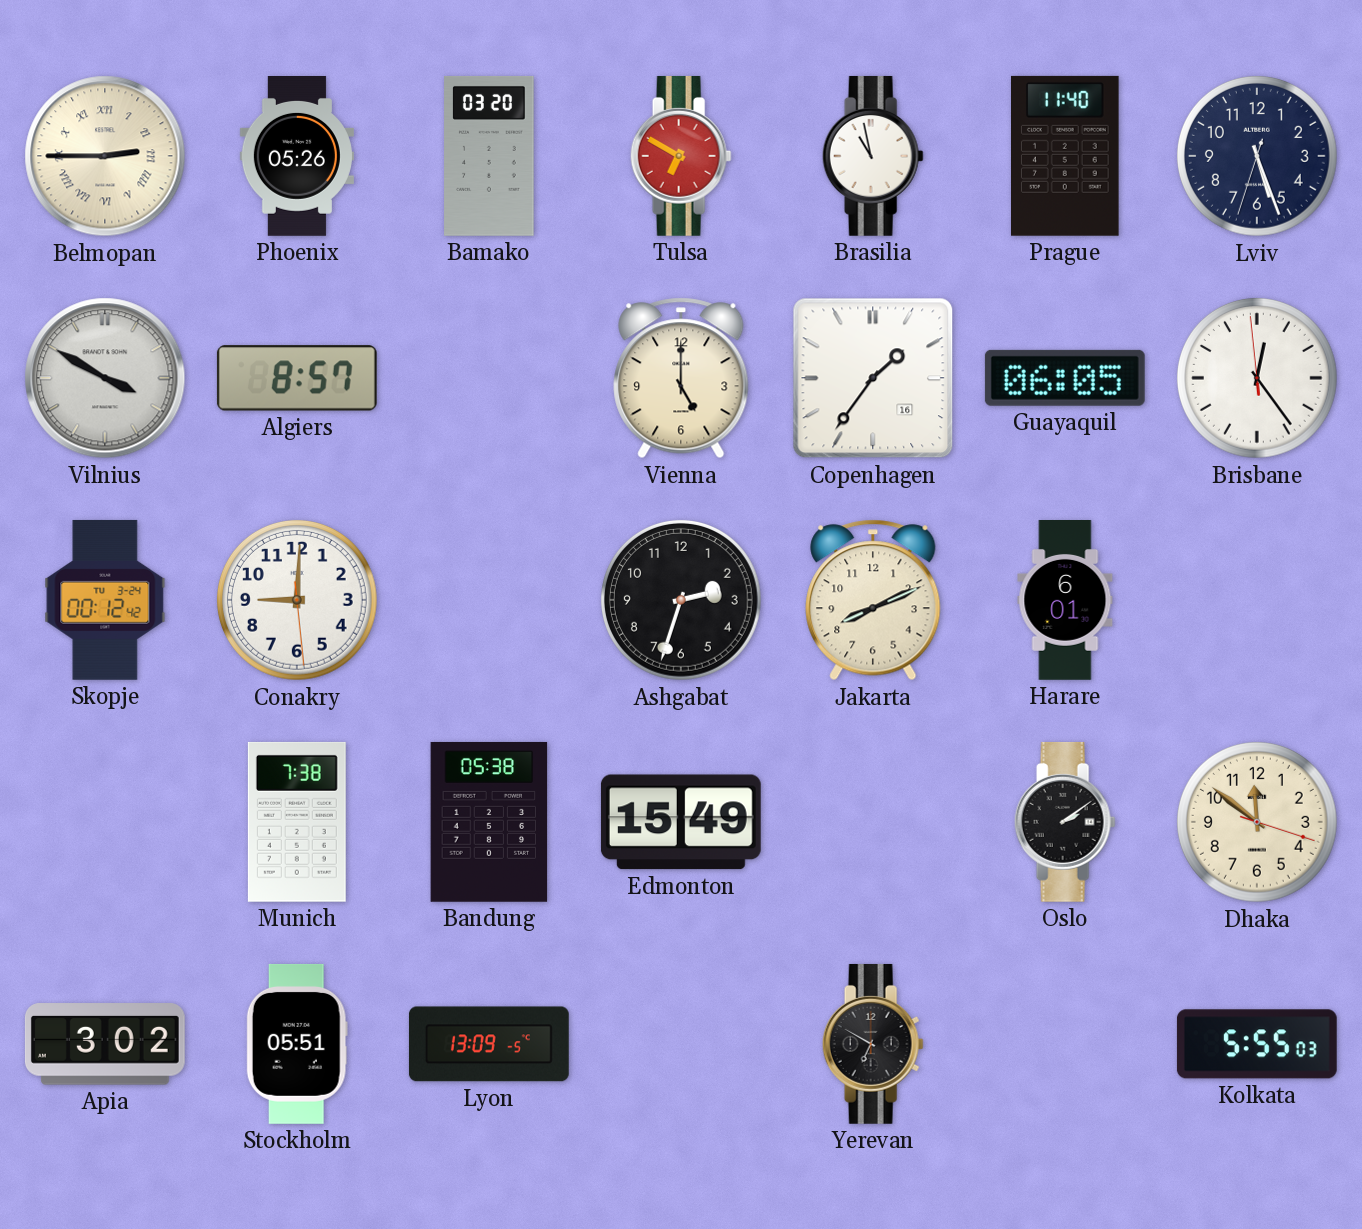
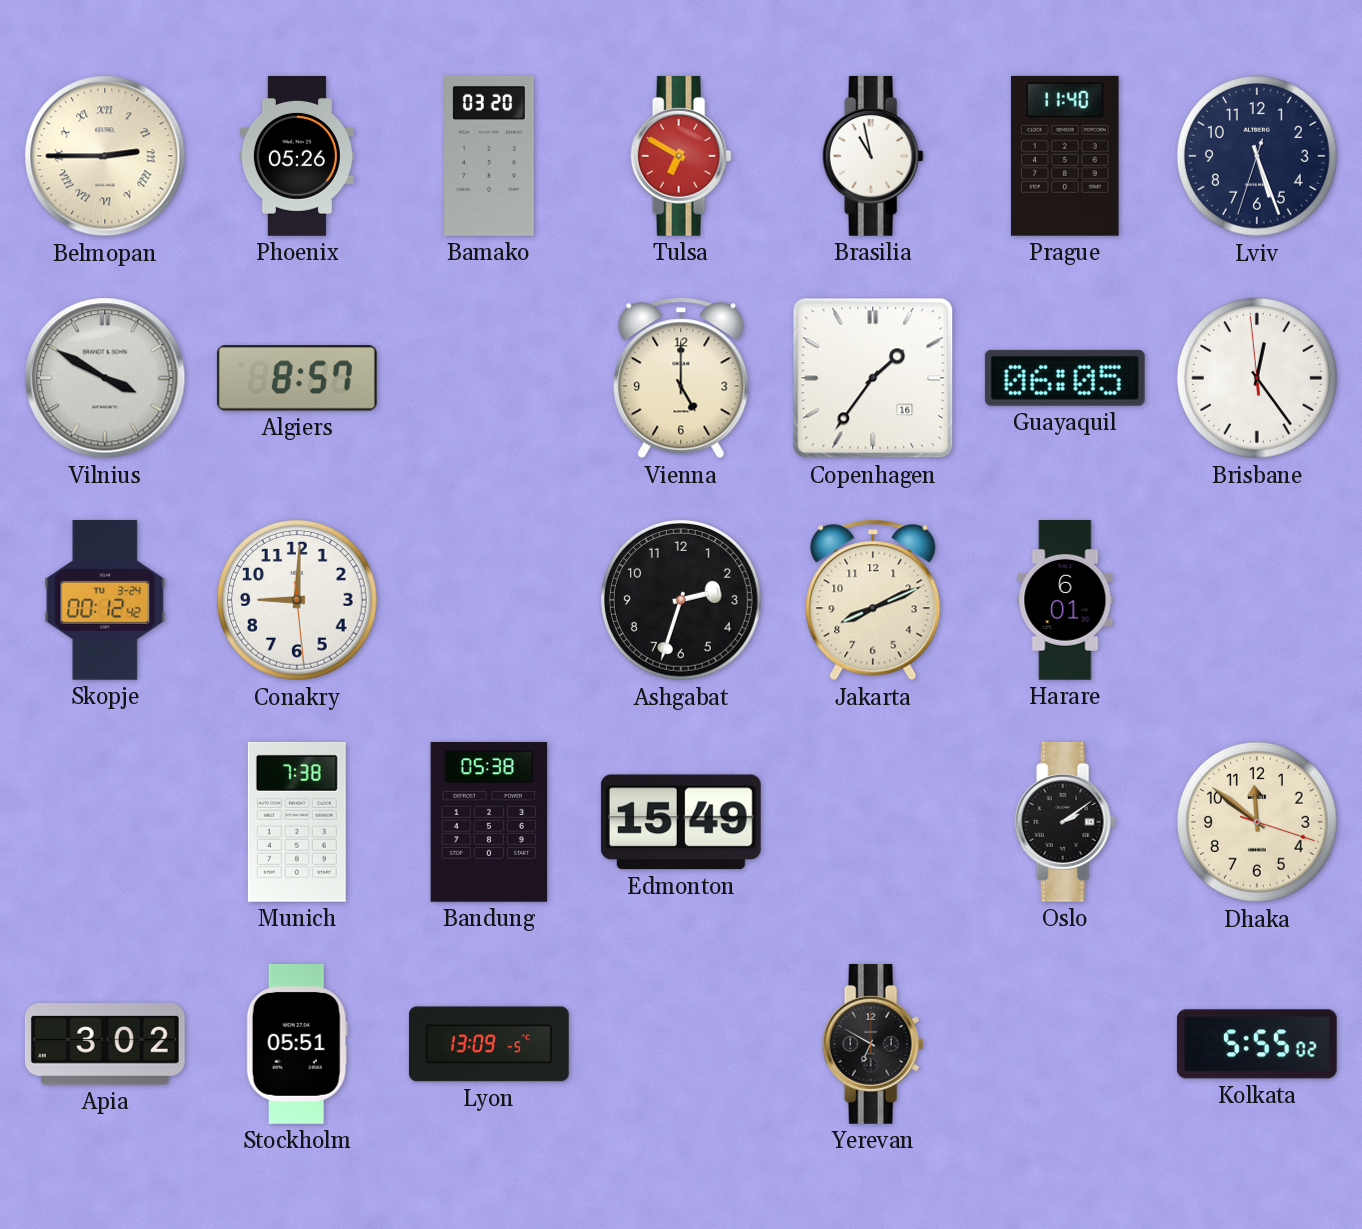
Kolkata: 5:55:03 -> 5:55:02 (1257, 1044)
